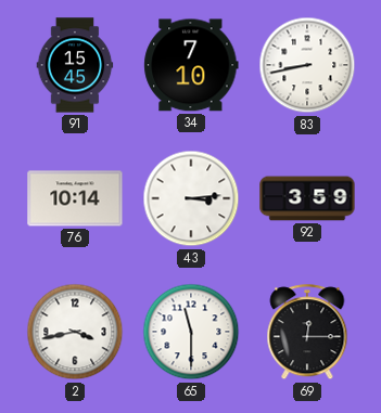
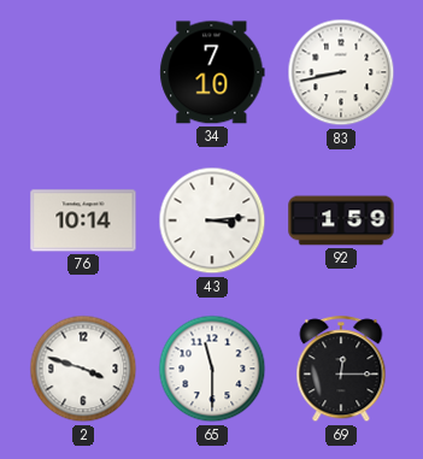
91: 15:45 -> none (75, 65)
92: 3:59 -> 1:59 (341, 220)
2: 3:43 -> 3:48 (83, 369)
